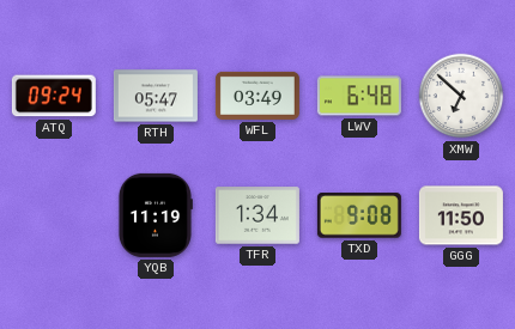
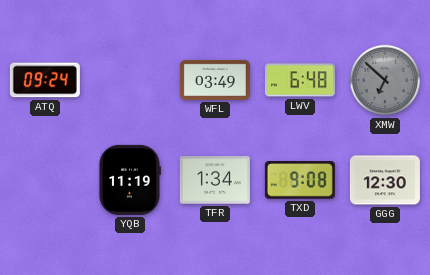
RTH: 05:47 -> none (156, 96)
XMW dial: white -> grey (385, 80)
GGG: 11:50 -> 12:30 (385, 180)
